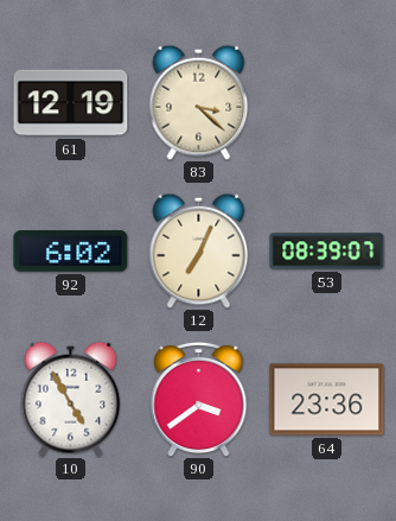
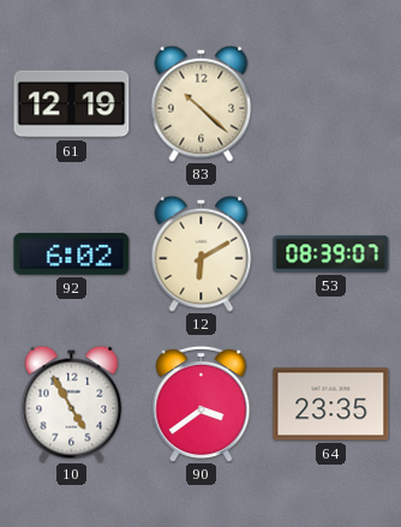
83: 3:22 -> 10:22 (202, 103)
12: 7:04 -> 6:10 (202, 253)
64: 23:36 -> 23:35 (331, 405)
